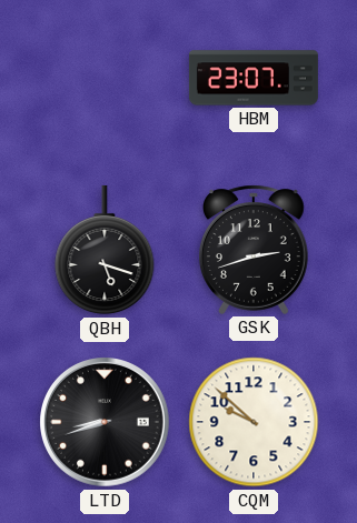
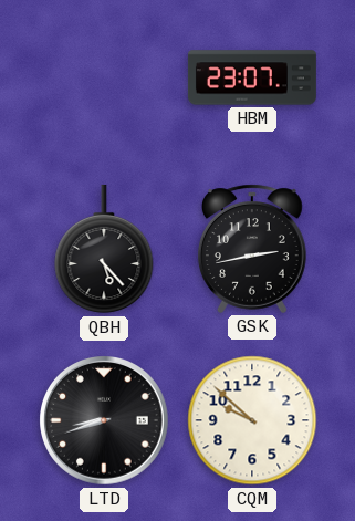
QBH: 5:18 -> 5:23 (104, 249)
GSK: 2:42 -> 2:43 (252, 249)
